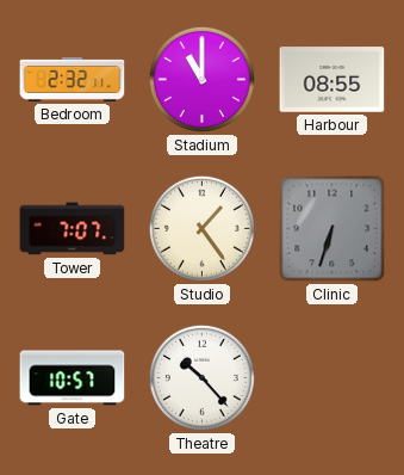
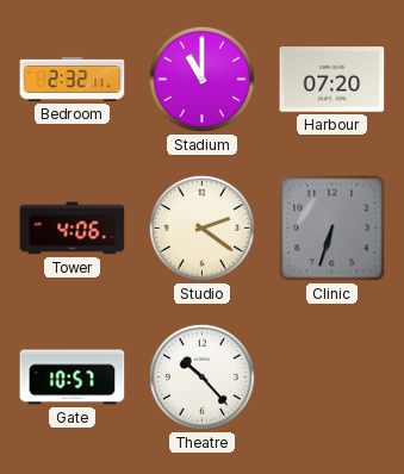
Harbour: 08:55 -> 07:20 (332, 80)
Tower: 7:07 -> 4:06 (73, 229)
Studio: 1:24 -> 2:21 (201, 227)
